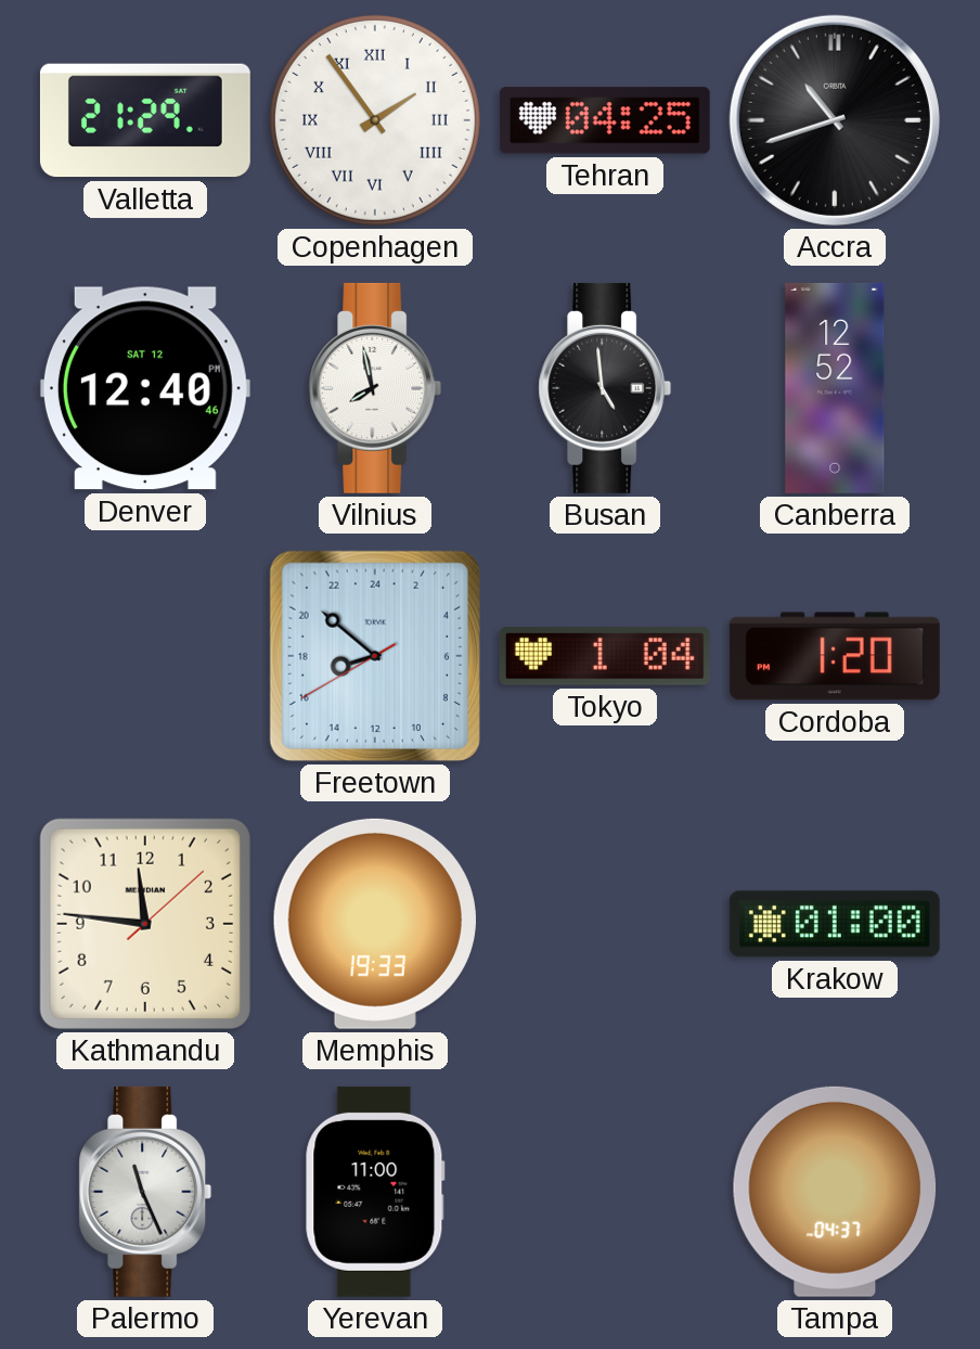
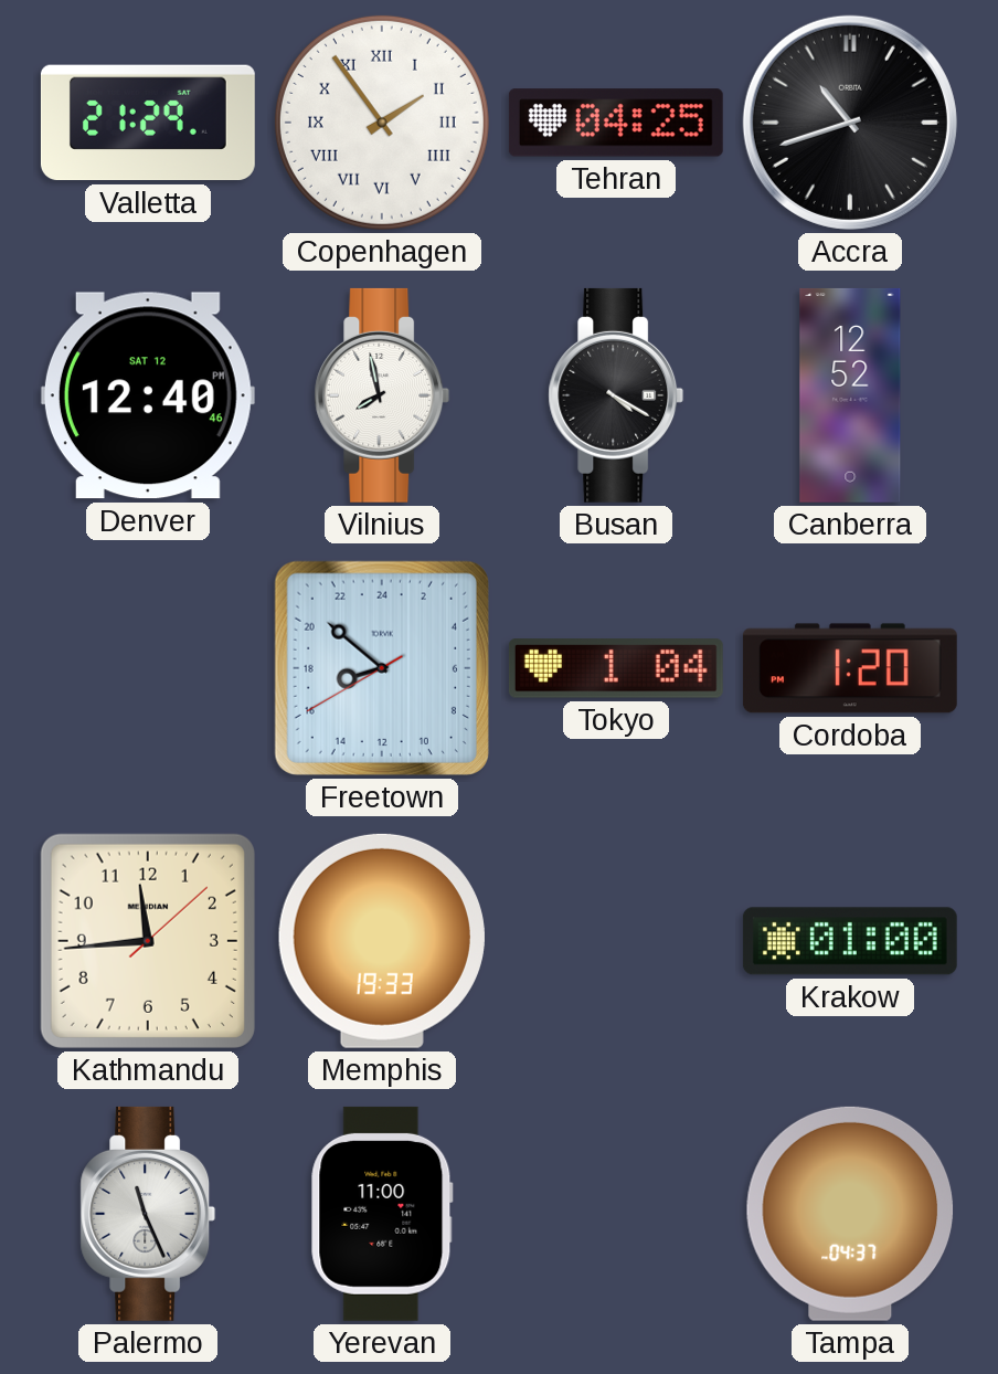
Busan: 4:59 -> 4:20 (616, 395)
Kathmandu: 11:46 -> 11:44 (148, 941)
